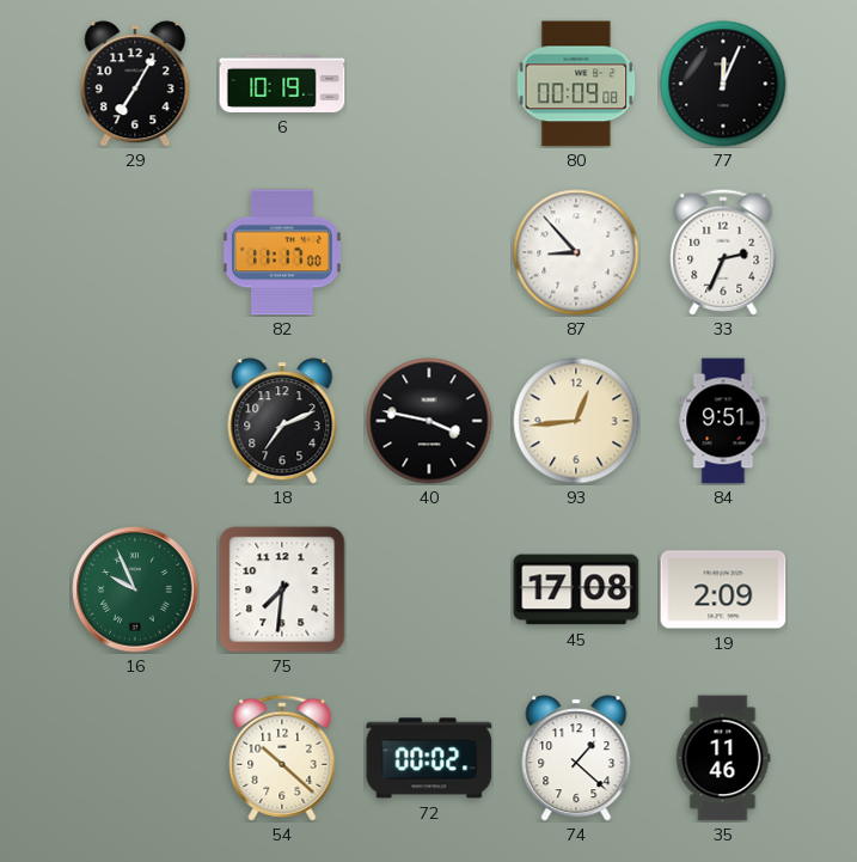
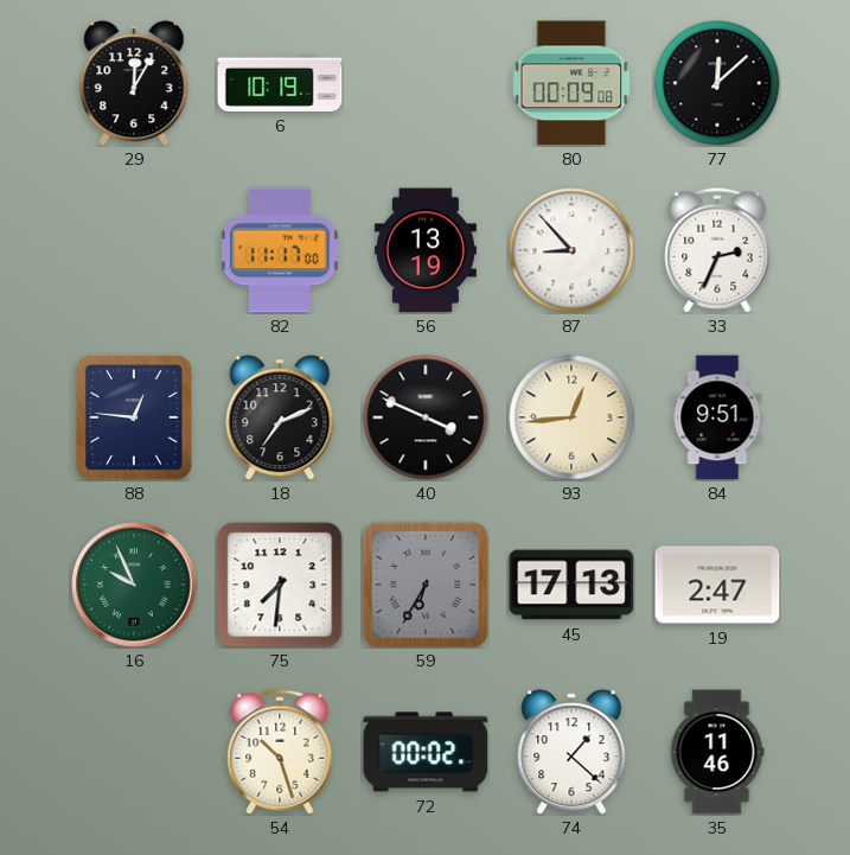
29: 7:05 -> 12:05 (134, 83)
77: 12:04 -> 12:08 (717, 83)
56: none -> 13:19 (426, 250)
88: none -> 12:46 (134, 417)
40: 3:47 -> 3:49 (426, 417)
59: none -> 6:35 (426, 585)
45: 17:08 -> 17:13 (571, 585)
19: 2:09 -> 2:47 (717, 585)
54: 10:22 -> 10:27 (280, 752)
